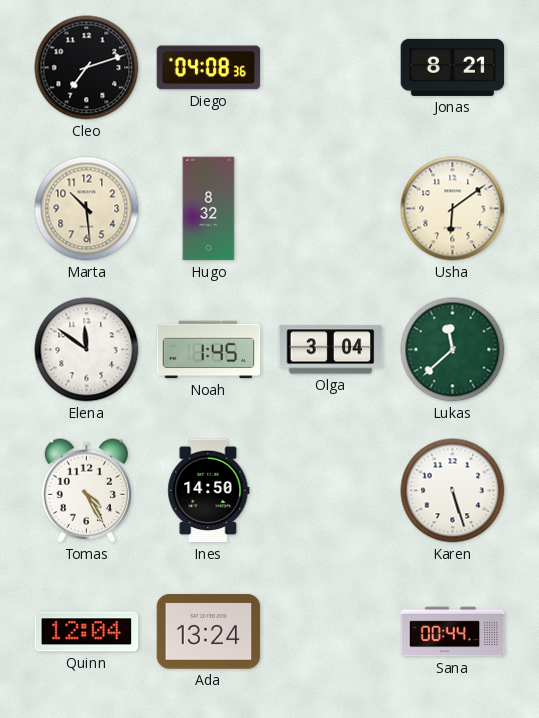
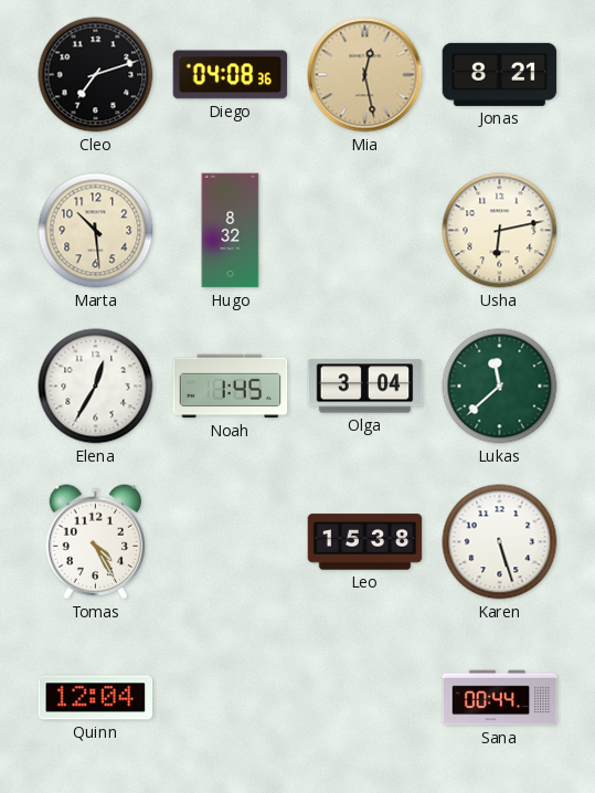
Mia: none -> 12:28 (365, 75)
Usha: 6:09 -> 6:13 (500, 231)
Elena: 11:51 -> 12:35 (96, 387)
Ines: 14:50 -> none (209, 491)
Leo: none -> 15:38 (365, 542)
Ada: 13:24 -> none (209, 632)
